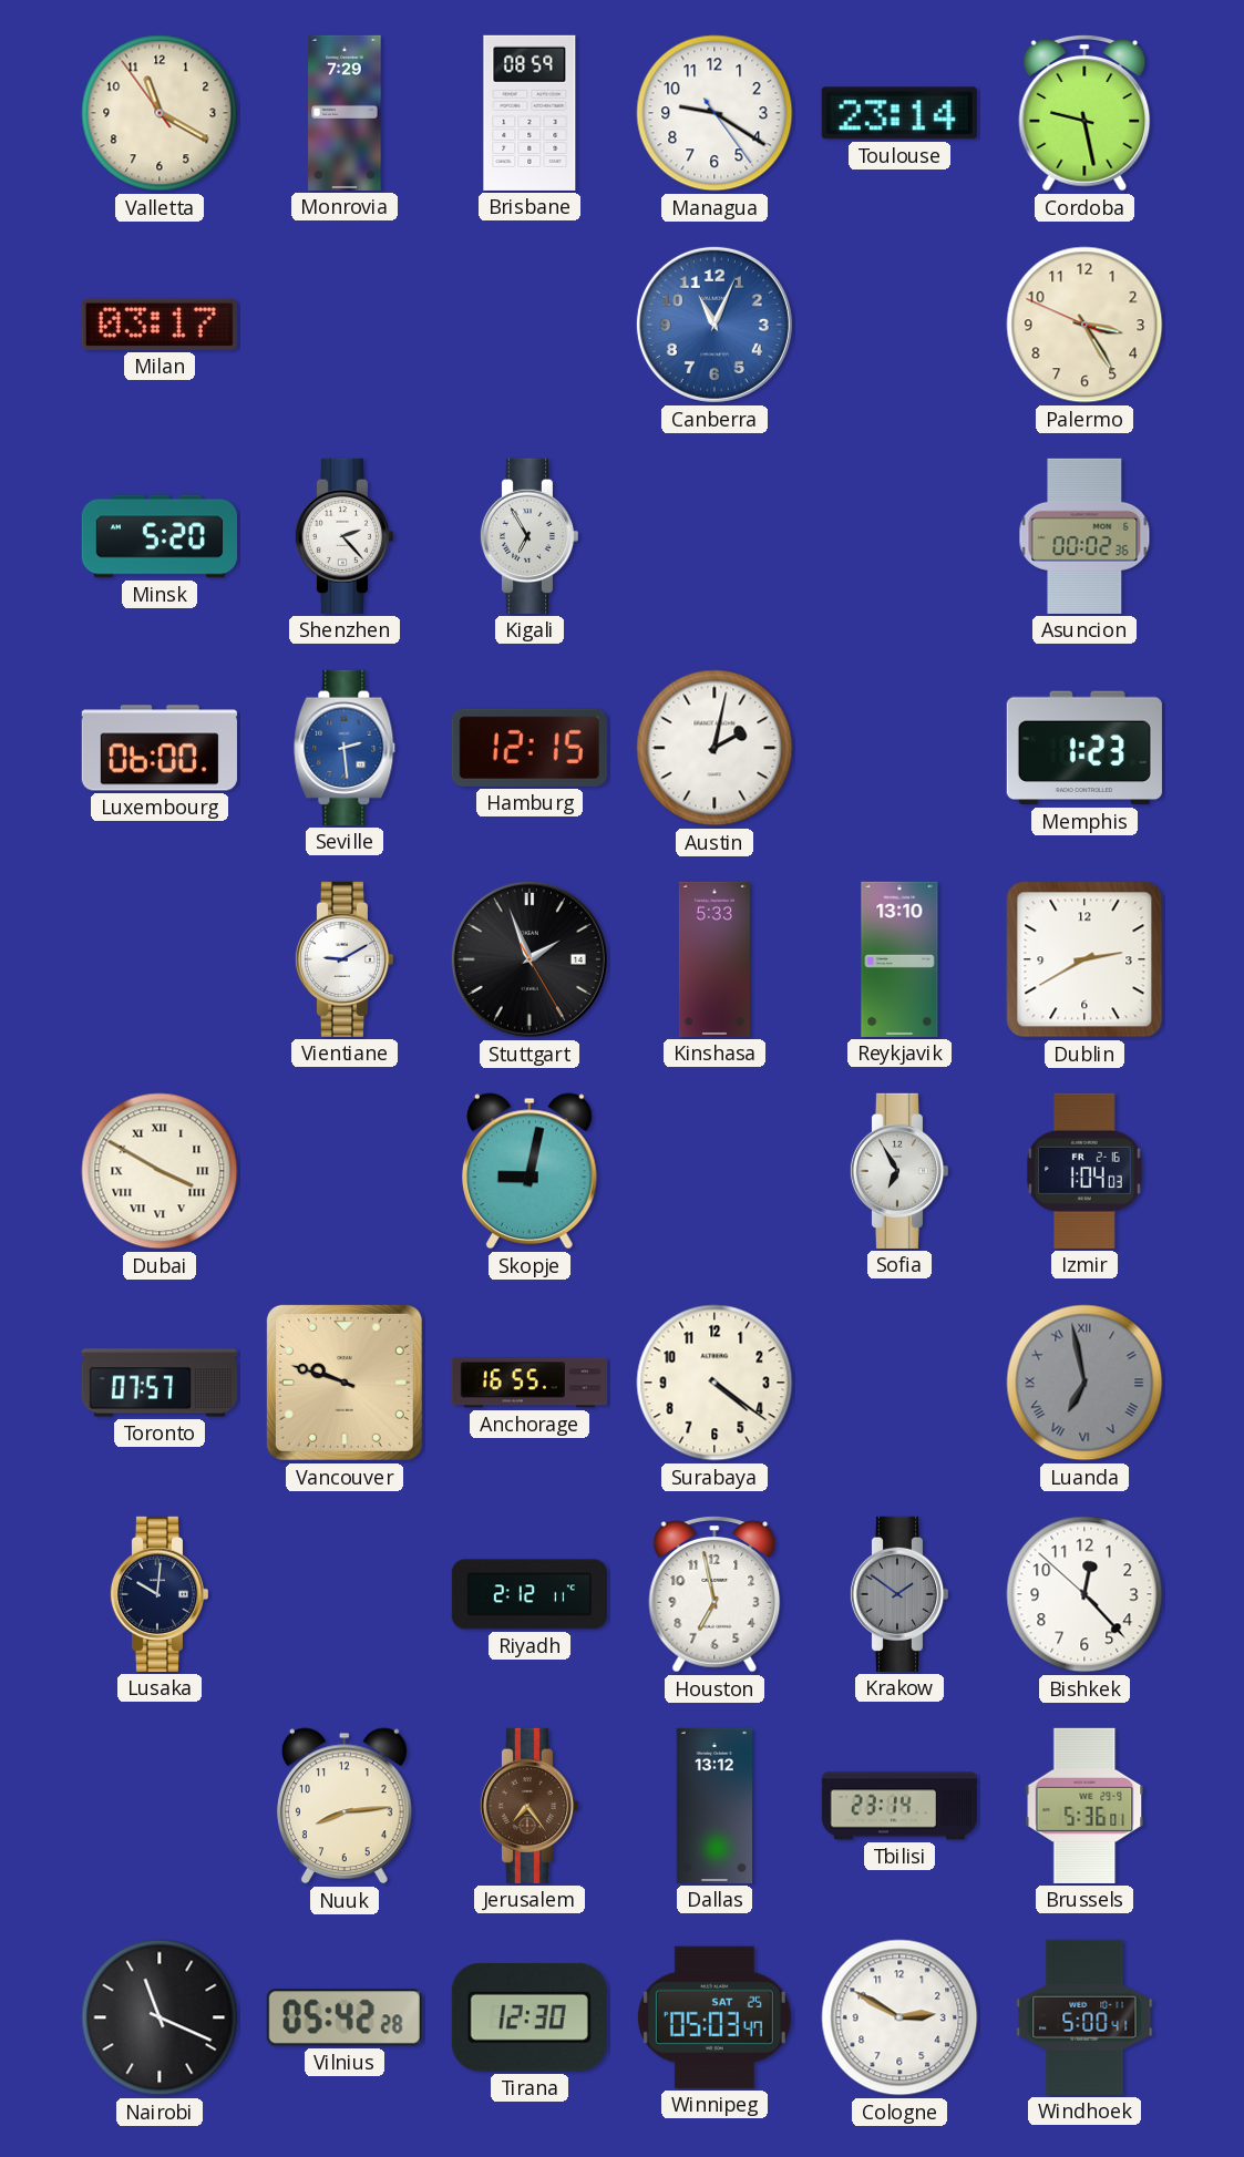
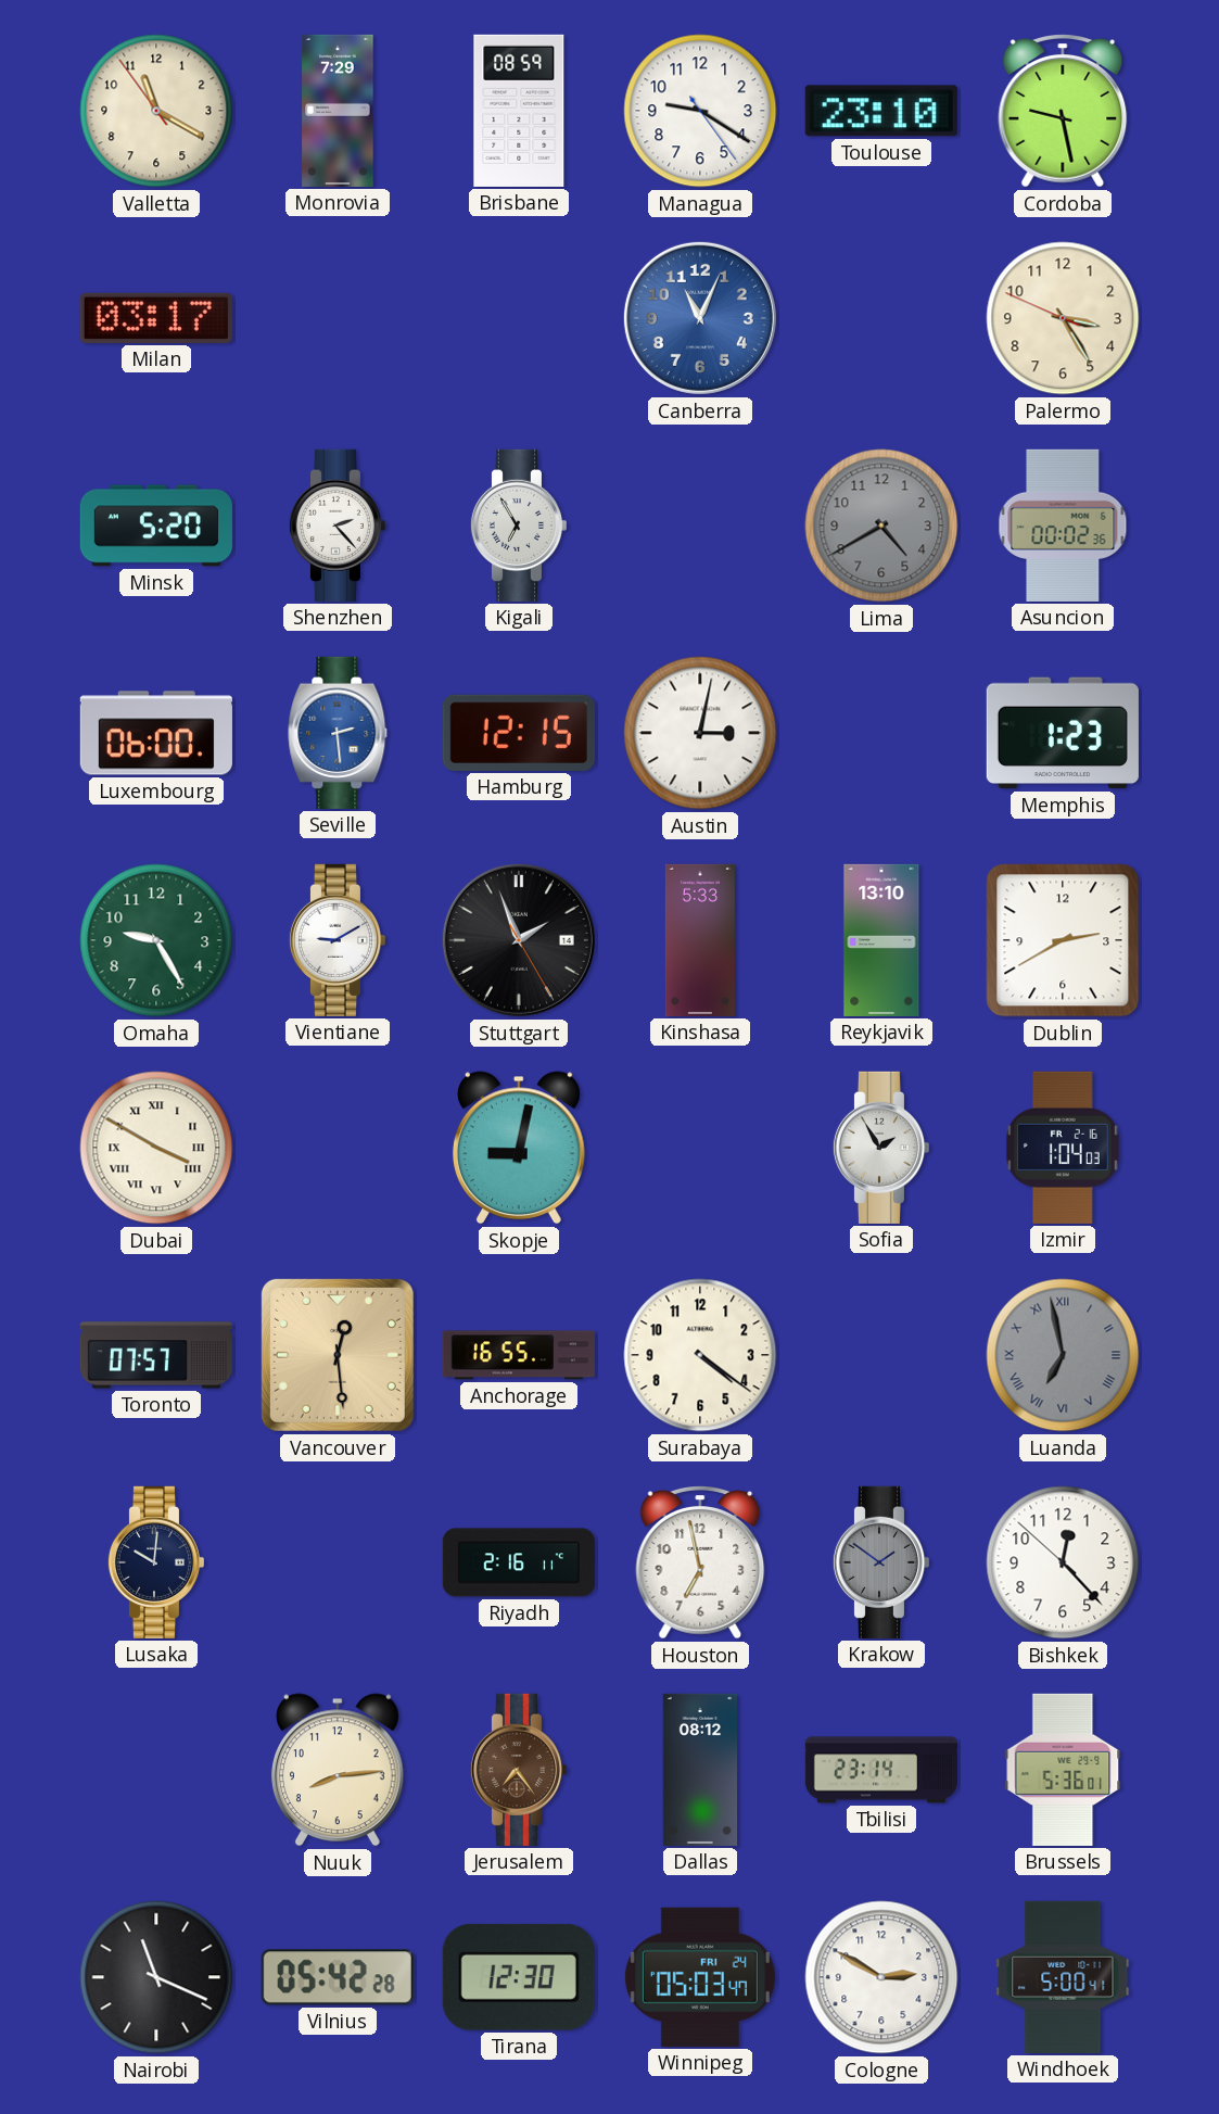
Toulouse: 23:14 -> 23:10 (881, 111)
Lima: none -> 4:40 (881, 526)
Austin: 2:02 -> 3:02 (700, 733)
Omaha: none -> 9:25 (156, 940)
Sofia: 6:55 -> 1:55 (880, 1148)
Vancouver: 9:48 -> 12:29 (338, 1355)
Riyadh: 2:12 -> 2:16 (519, 1562)
Dallas: 13:12 -> 08:12 (700, 1770)
Winnipeg date: SAT 25 -> FRI 24 (700, 1977)
